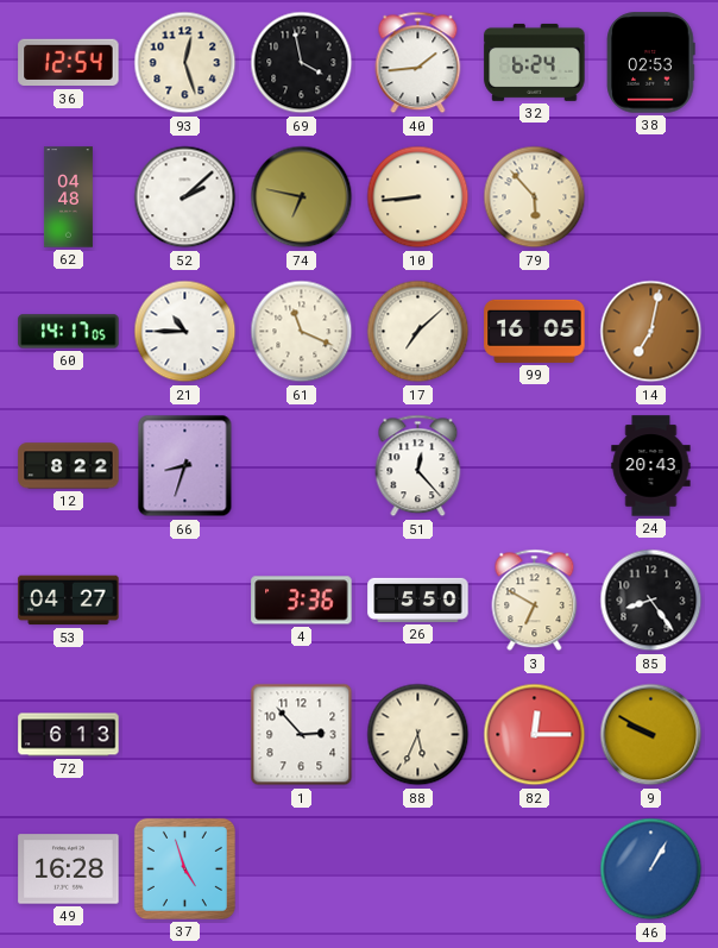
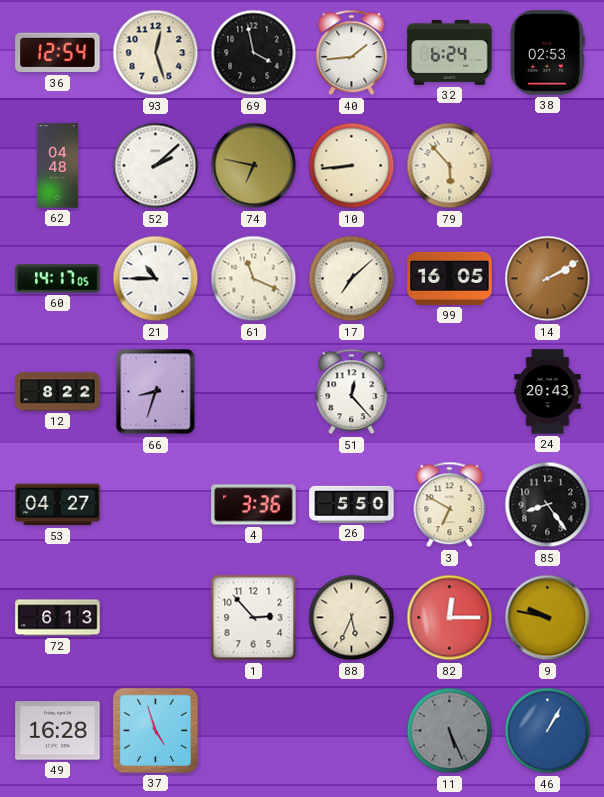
14: 7:02 -> 2:10 (548, 279)
9: 9:50 -> 9:47 (548, 618)
11: none -> 5:26 (450, 731)
